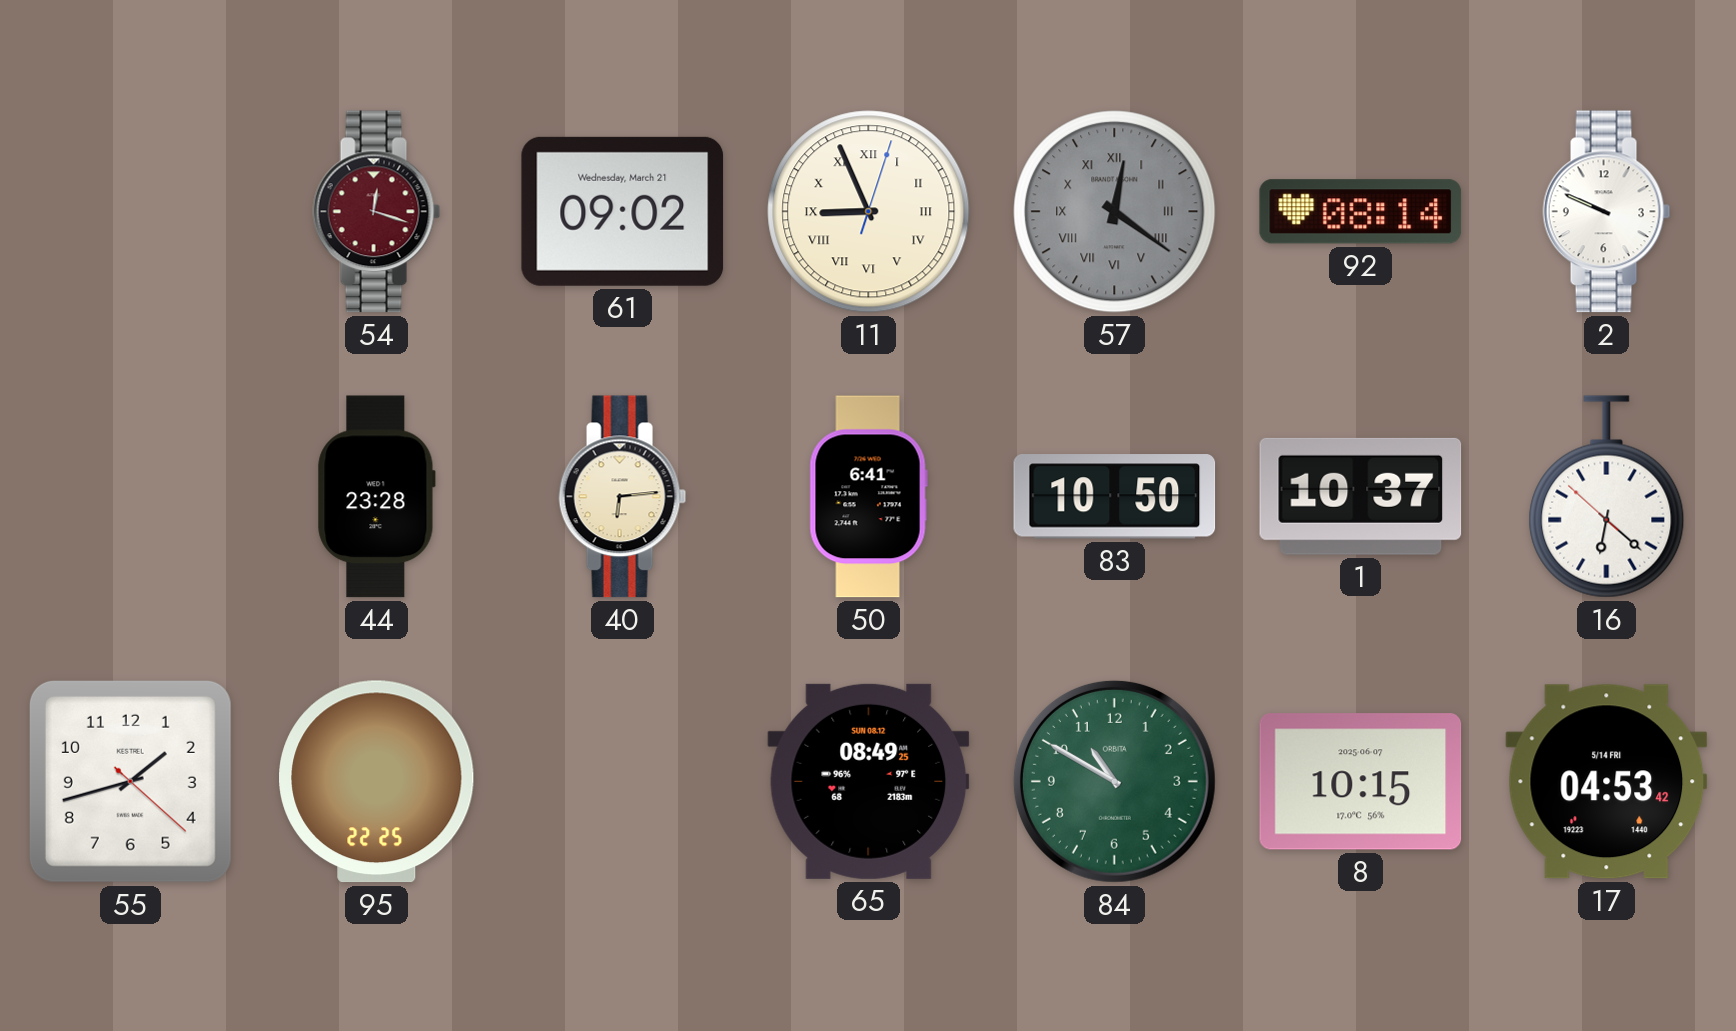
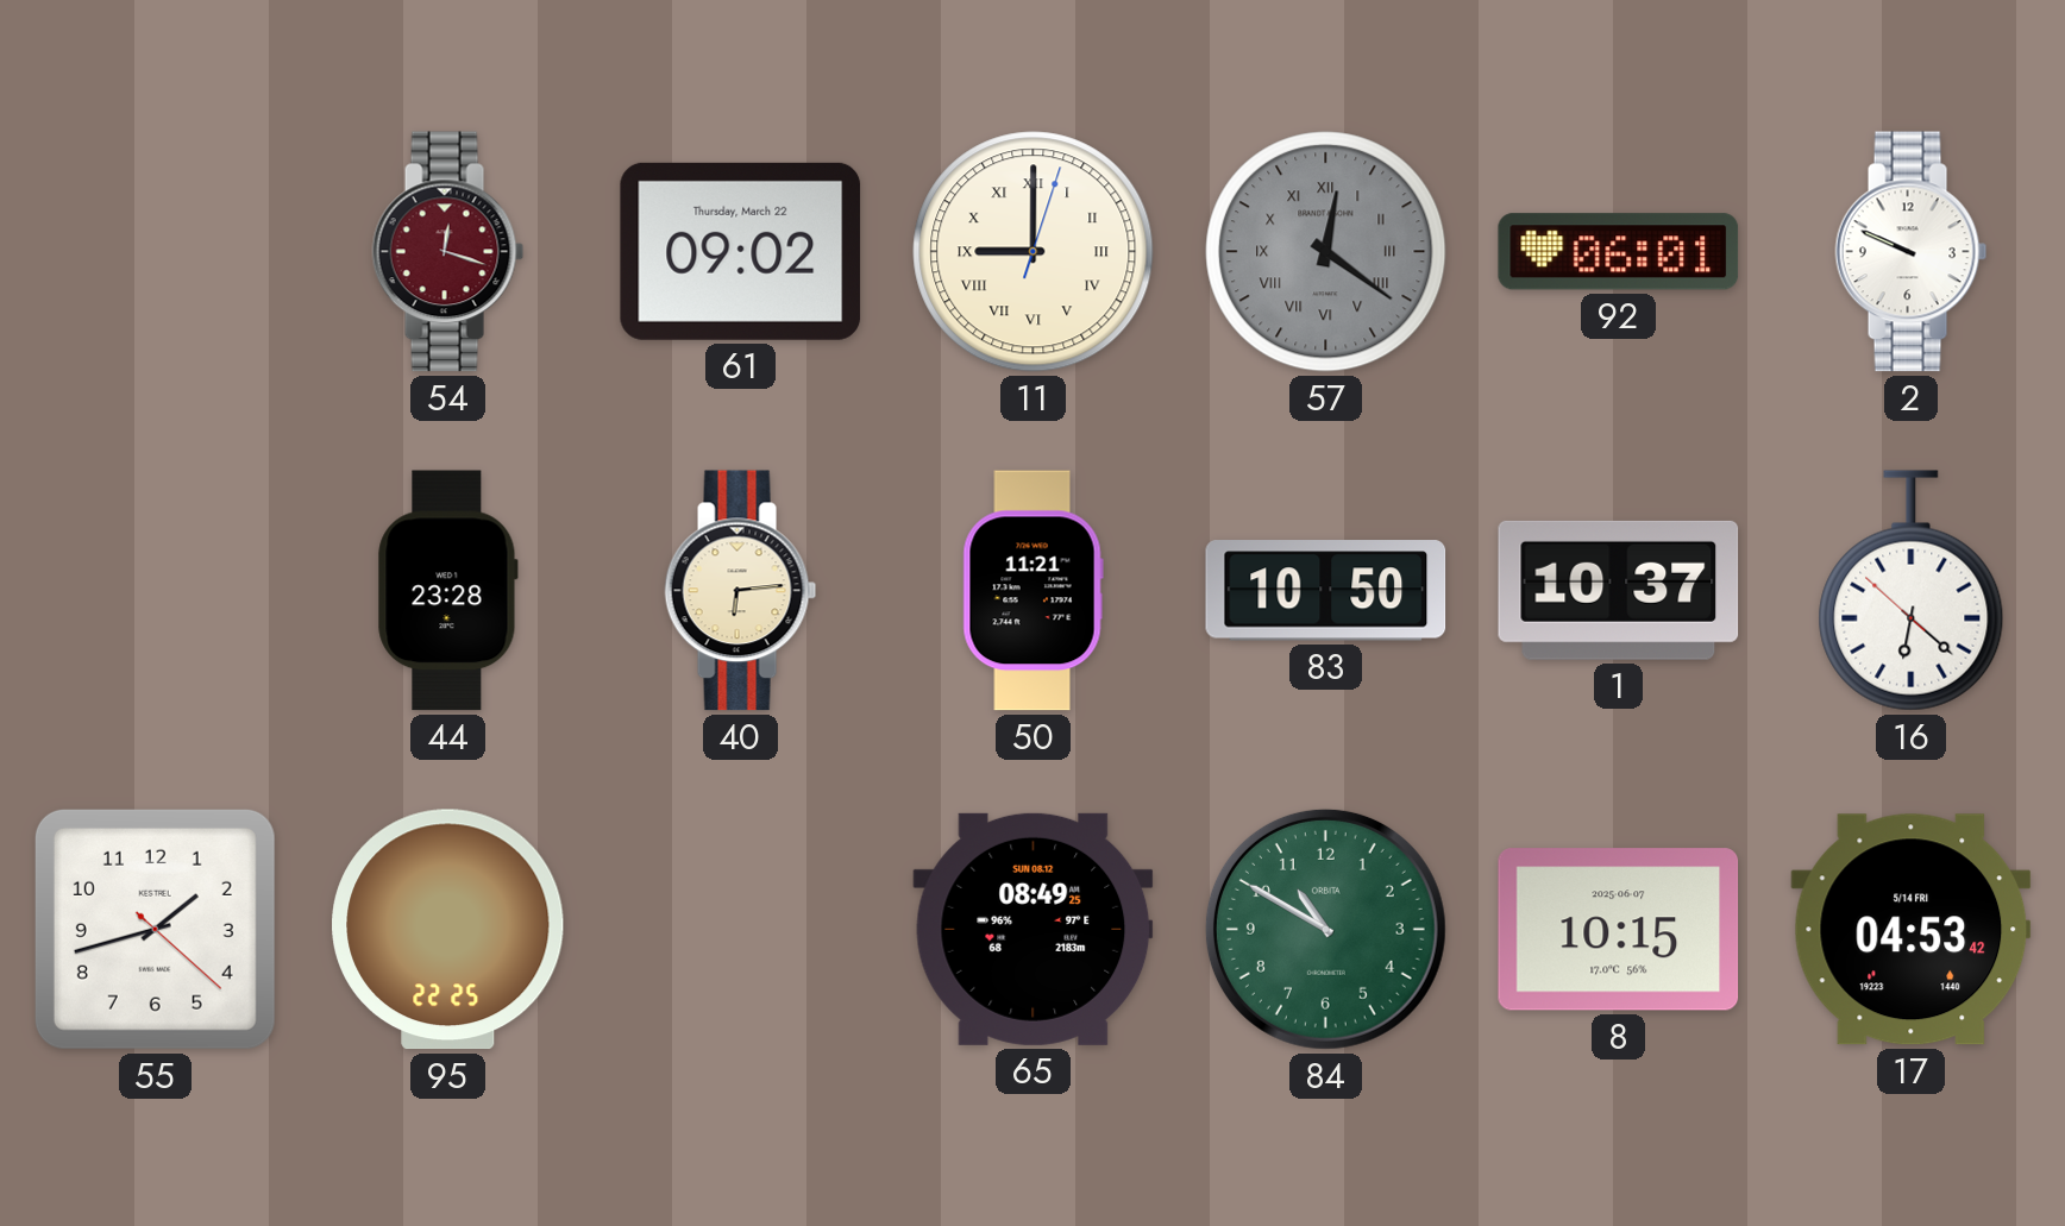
61 date: Wednesday, March 21 -> Thursday, March 22 (741, 251)
11: 8:56 -> 9:00 (1034, 252)
92: 08:14 -> 06:01 (1619, 252)
50: 6:41 -> 11:21 (1032, 591)
